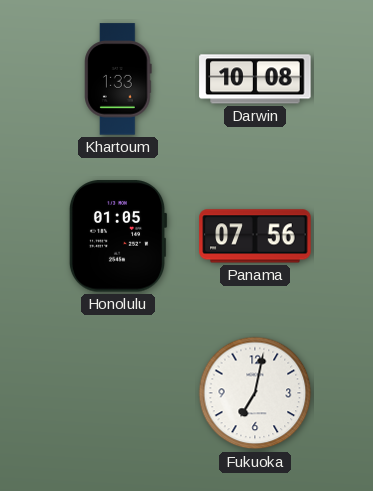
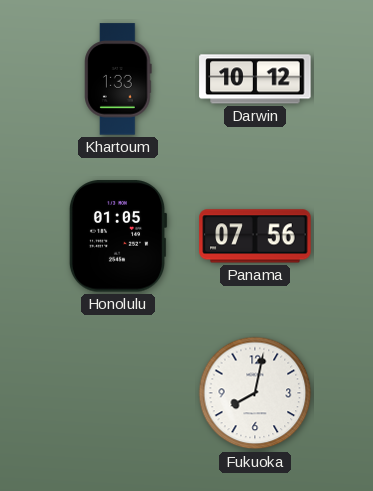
Darwin: 10:08 -> 10:12 (255, 79)
Fukuoka: 7:02 -> 8:02 (255, 393)
